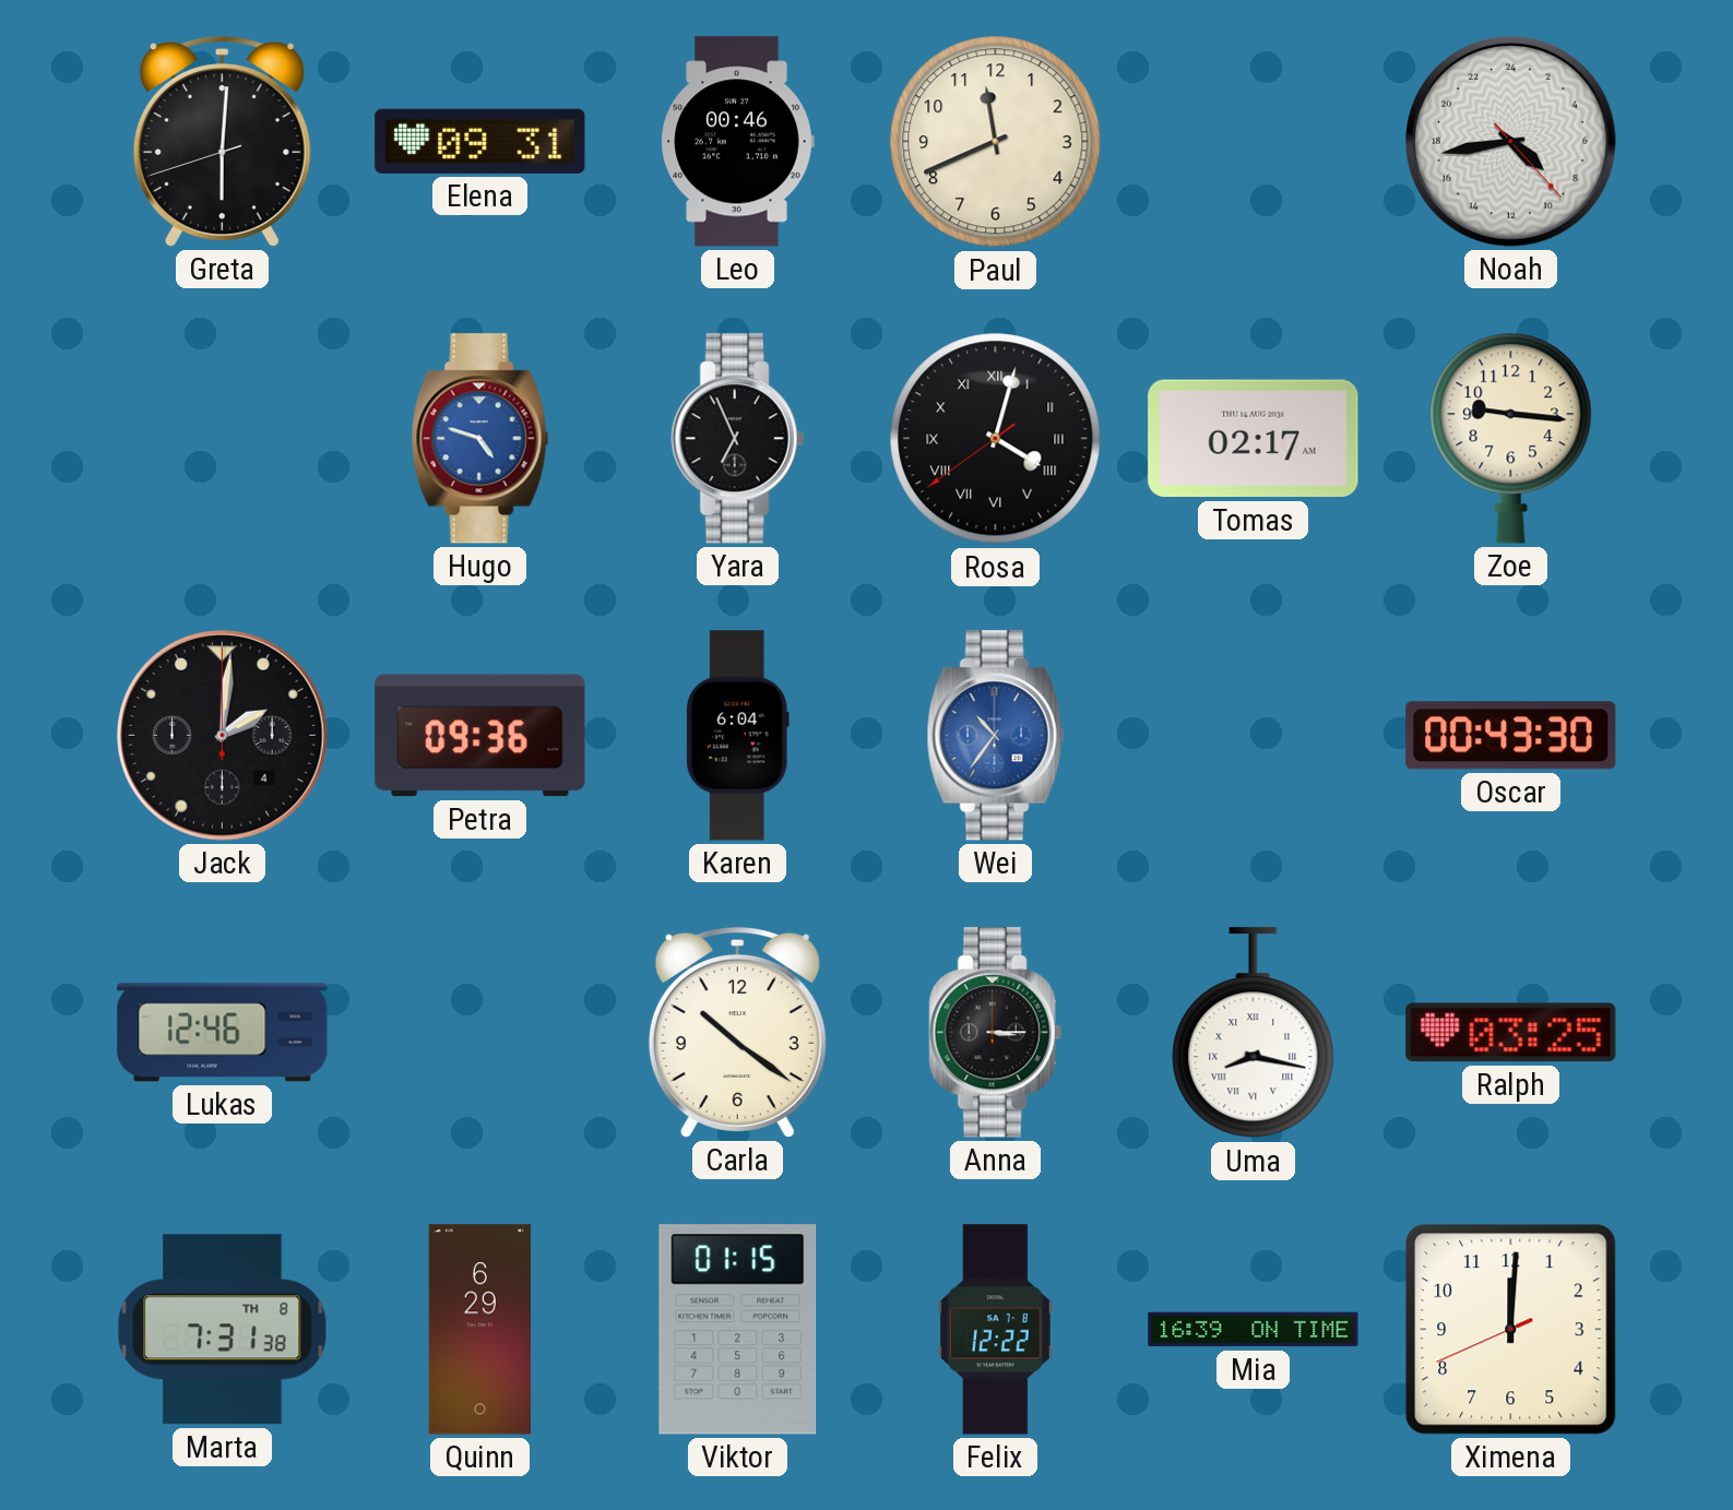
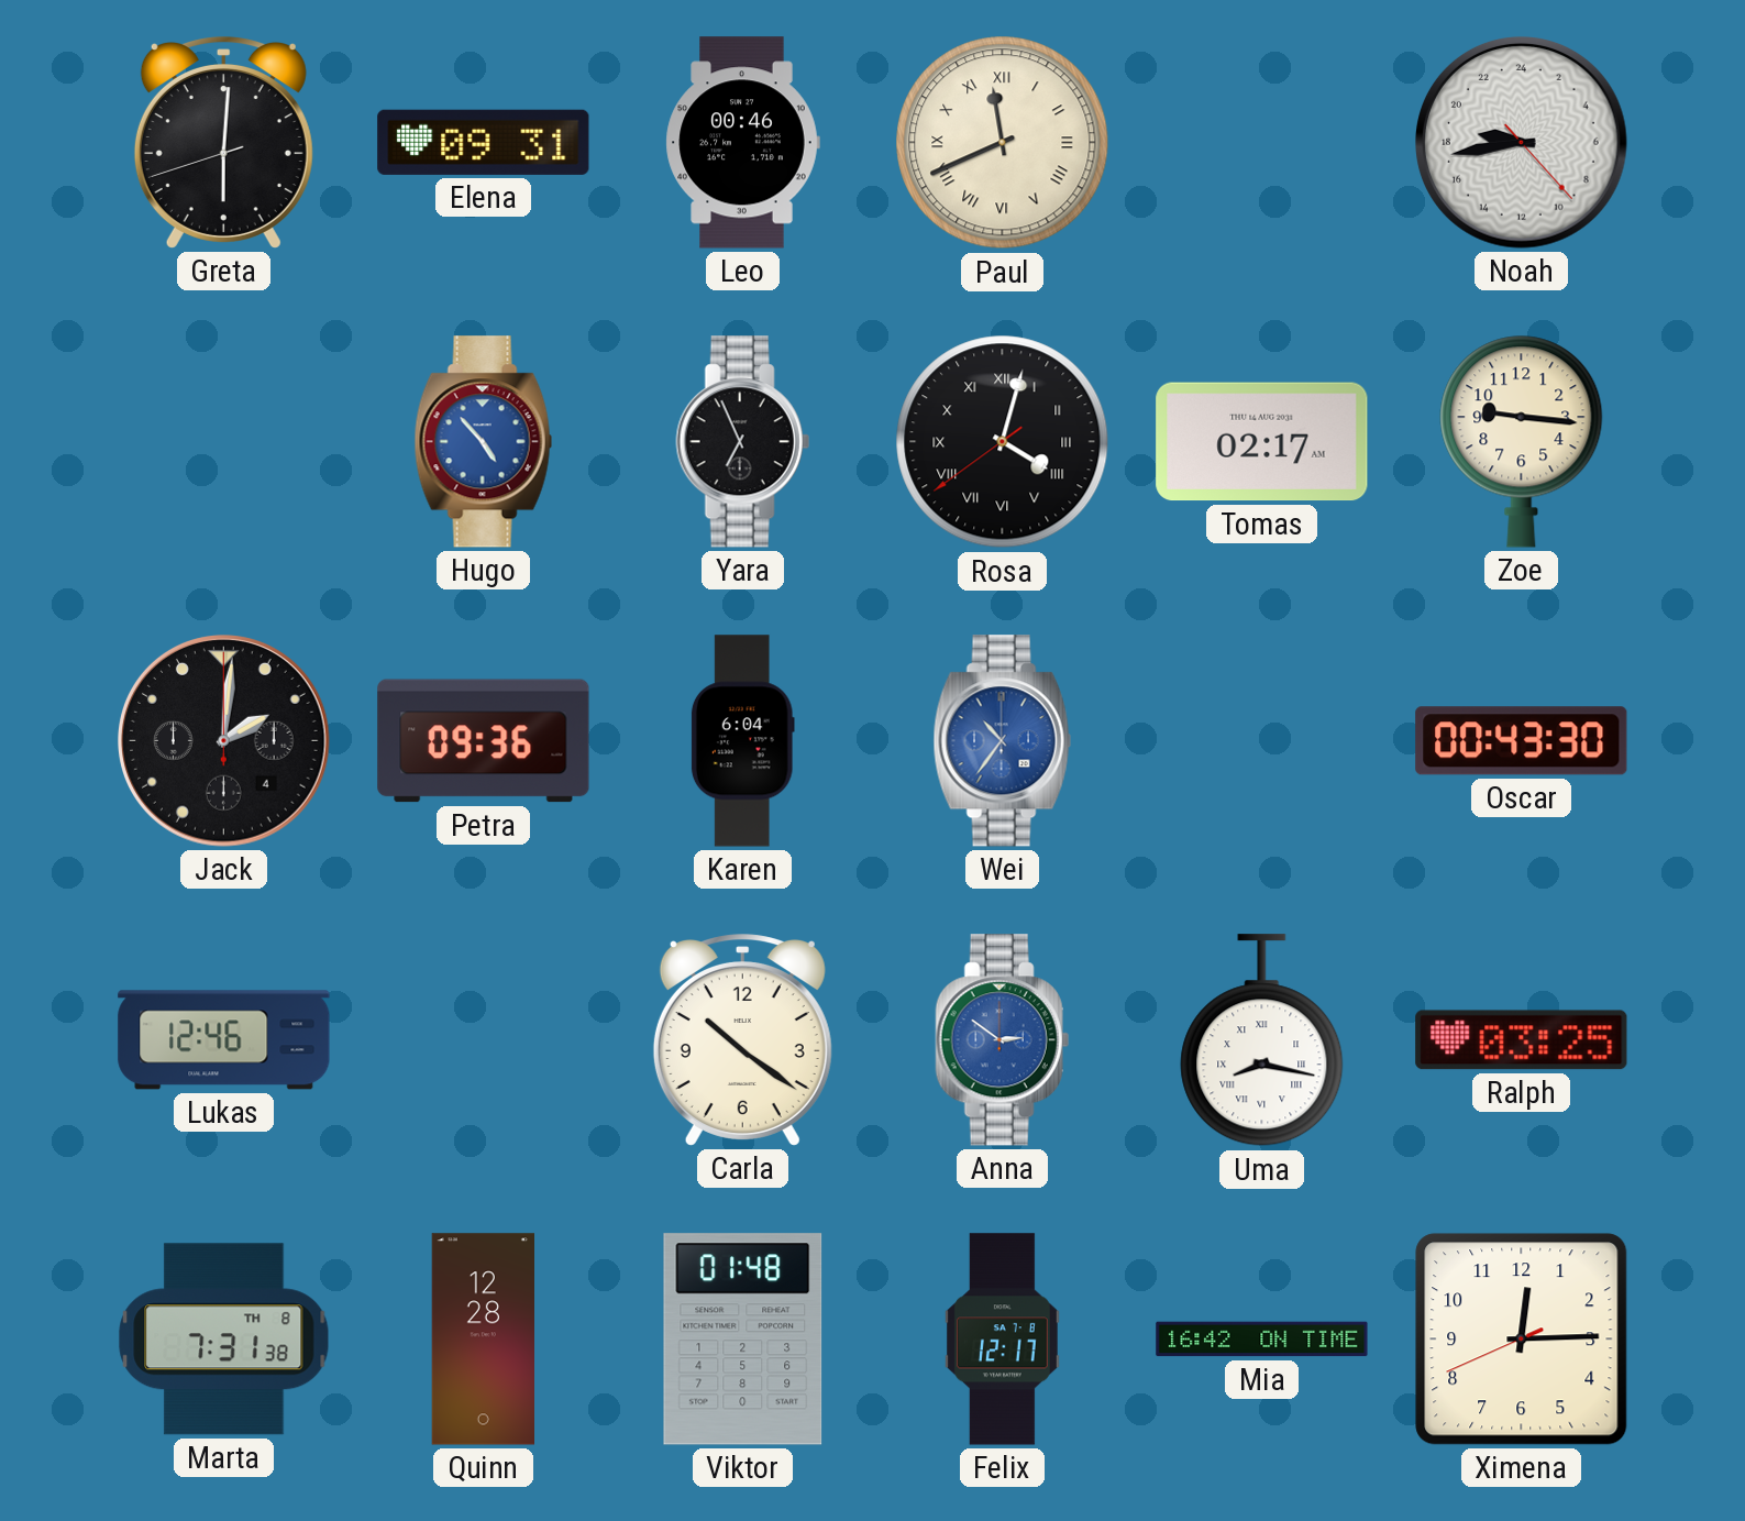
Paul numerals: Arabic -> Roman (1003, 143)
Noah: 8:43 -> 18:43 (1522, 143)
Hugo: 4:48 -> 4:53 (483, 442)
Anna: 3:15 -> 2:51 (1002, 1040)
Anna dial: black -> blue (1002, 1040)
Quinn: 6:29 -> 12:28 (484, 1340)
Viktor: 01:15 -> 01:48 (743, 1340)
Felix: 12:22 -> 12:17 (1002, 1340)
Mia: 16:39 -> 16:42 (1262, 1340)
Ximena: 12:00 -> 12:14 (1522, 1340)
